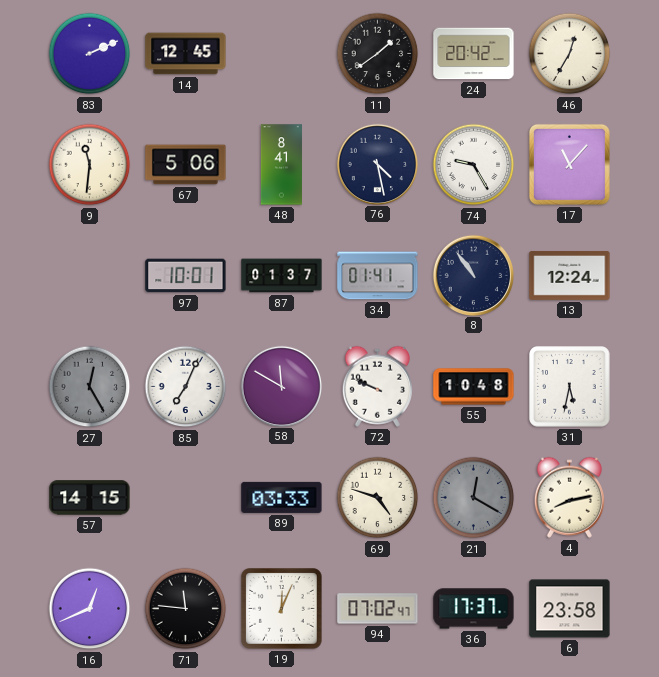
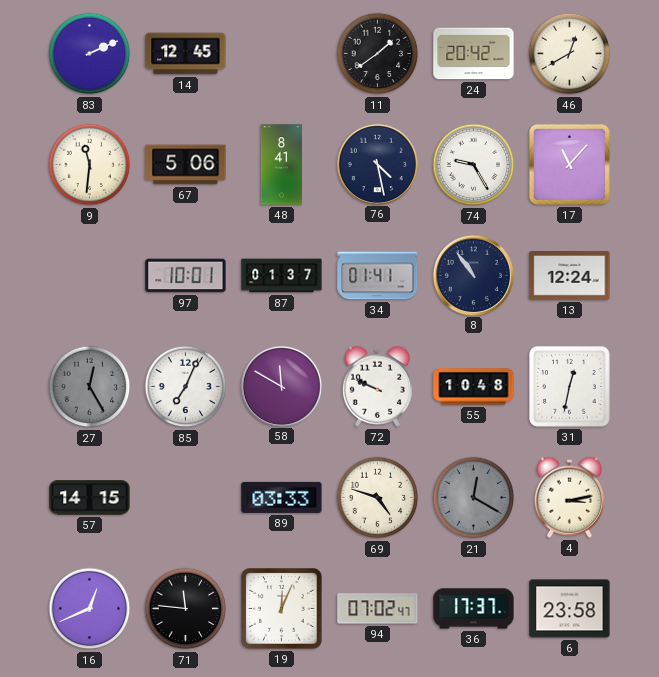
46: 12:35 -> 12:40 (570, 54)
31: 5:32 -> 12:32 (570, 387)
4: 8:13 -> 3:13 (569, 497)
